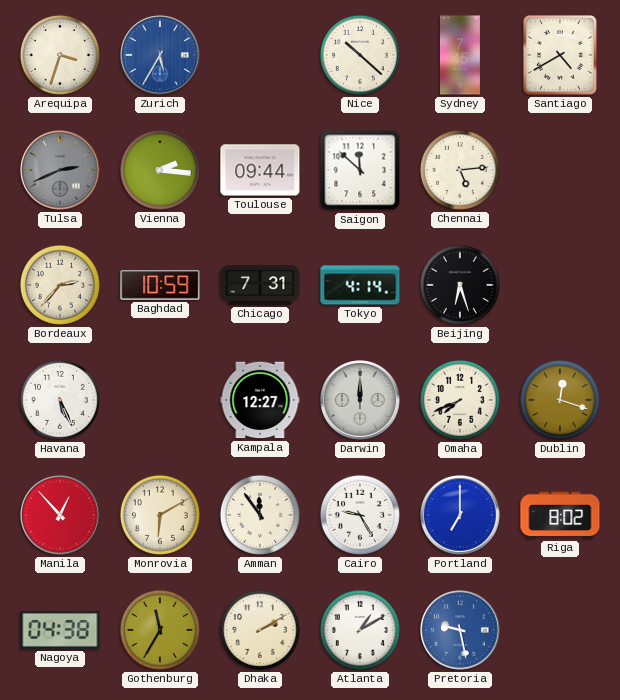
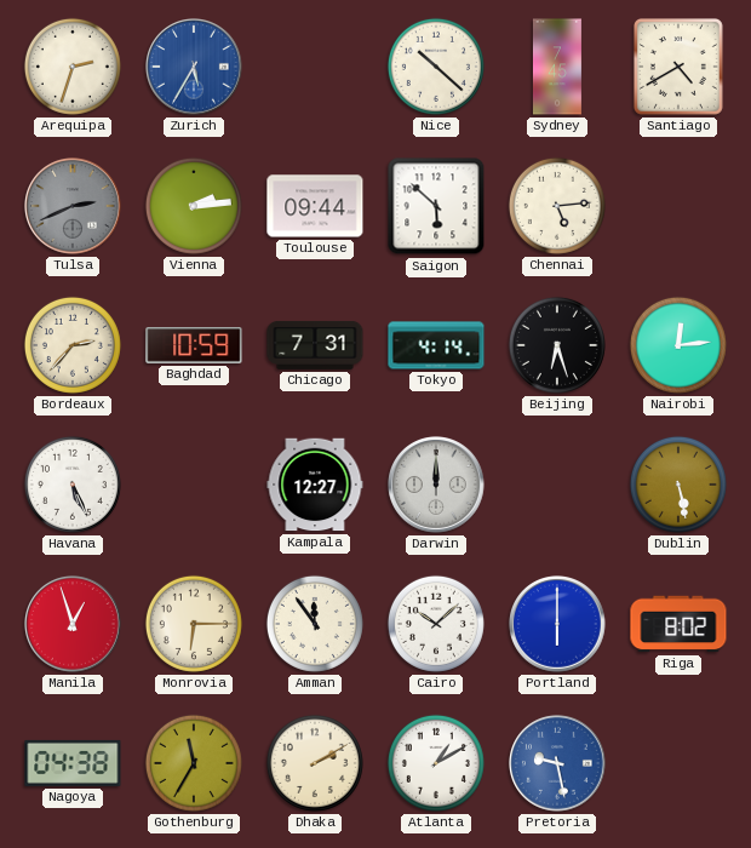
Arequipa: 3:33 -> 2:33 (73, 67)
Vienna: 2:16 -> 2:14 (194, 206)
Saigon: 11:52 -> 5:52 (436, 206)
Nairobi: none -> 12:14 (678, 345)
Omaha: 7:41 -> none (460, 400)
Dublin: 12:18 -> 5:28 (678, 485)
Manila: 12:53 -> 12:57 (73, 624)
Monrovia: 6:10 -> 6:15 (194, 624)
Cairo: 9:25 -> 10:08 (436, 624)
Portland: 7:00 -> 6:00 (557, 624)
